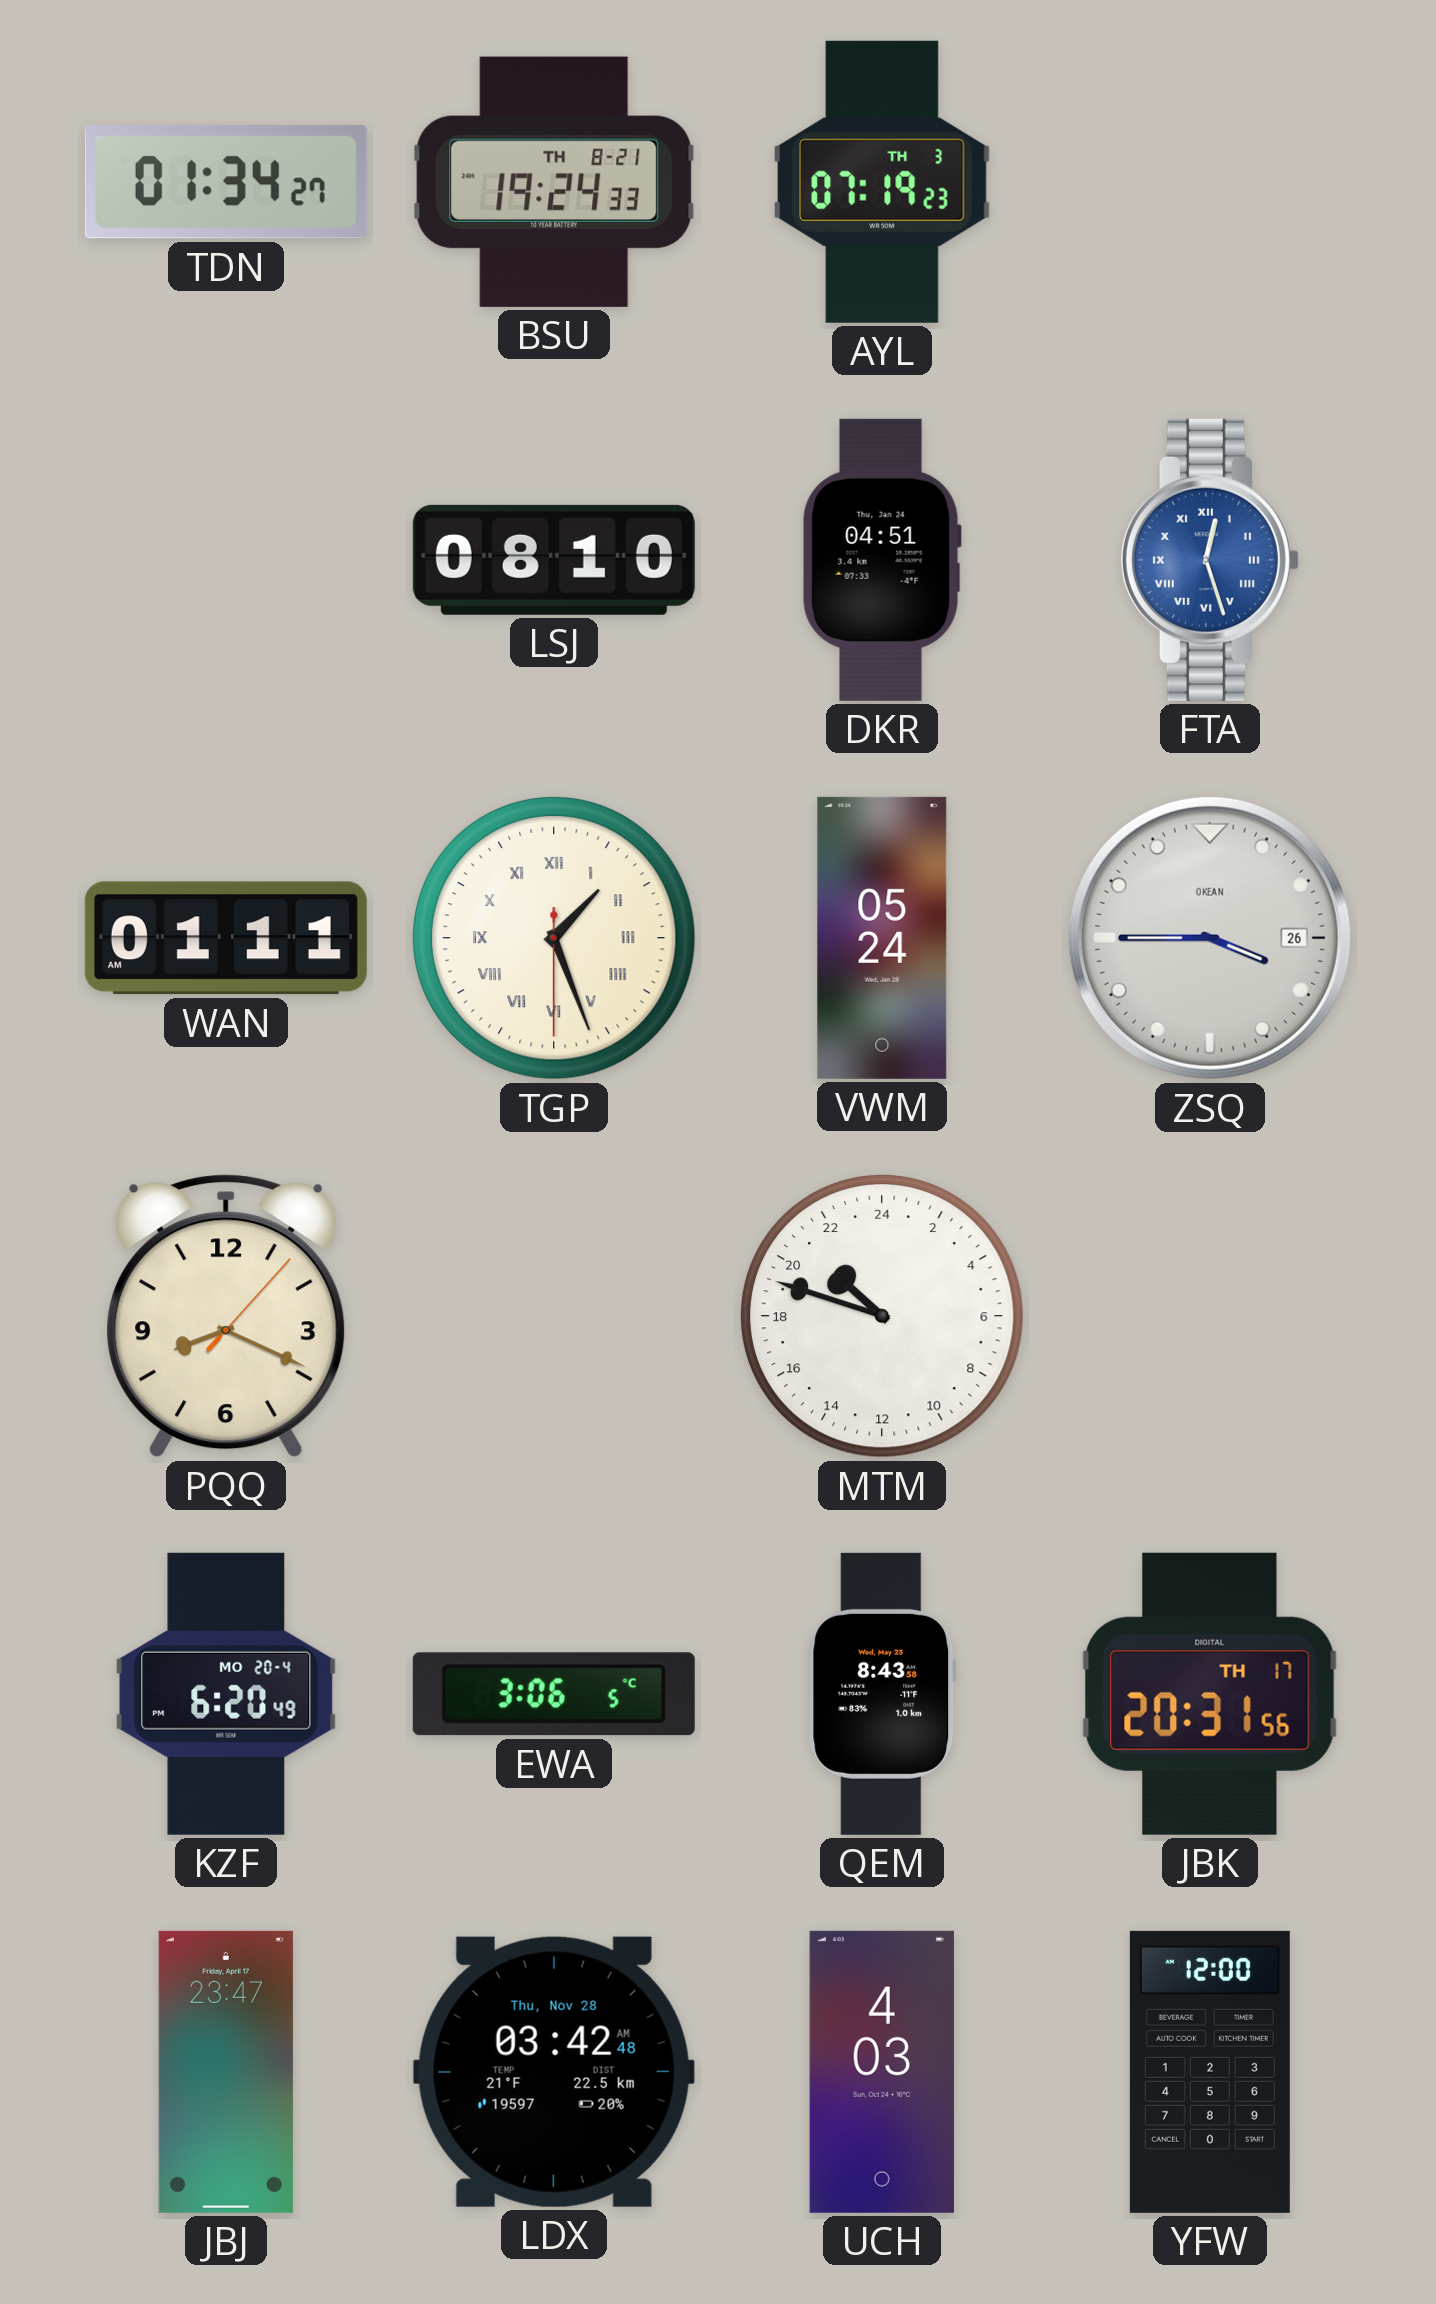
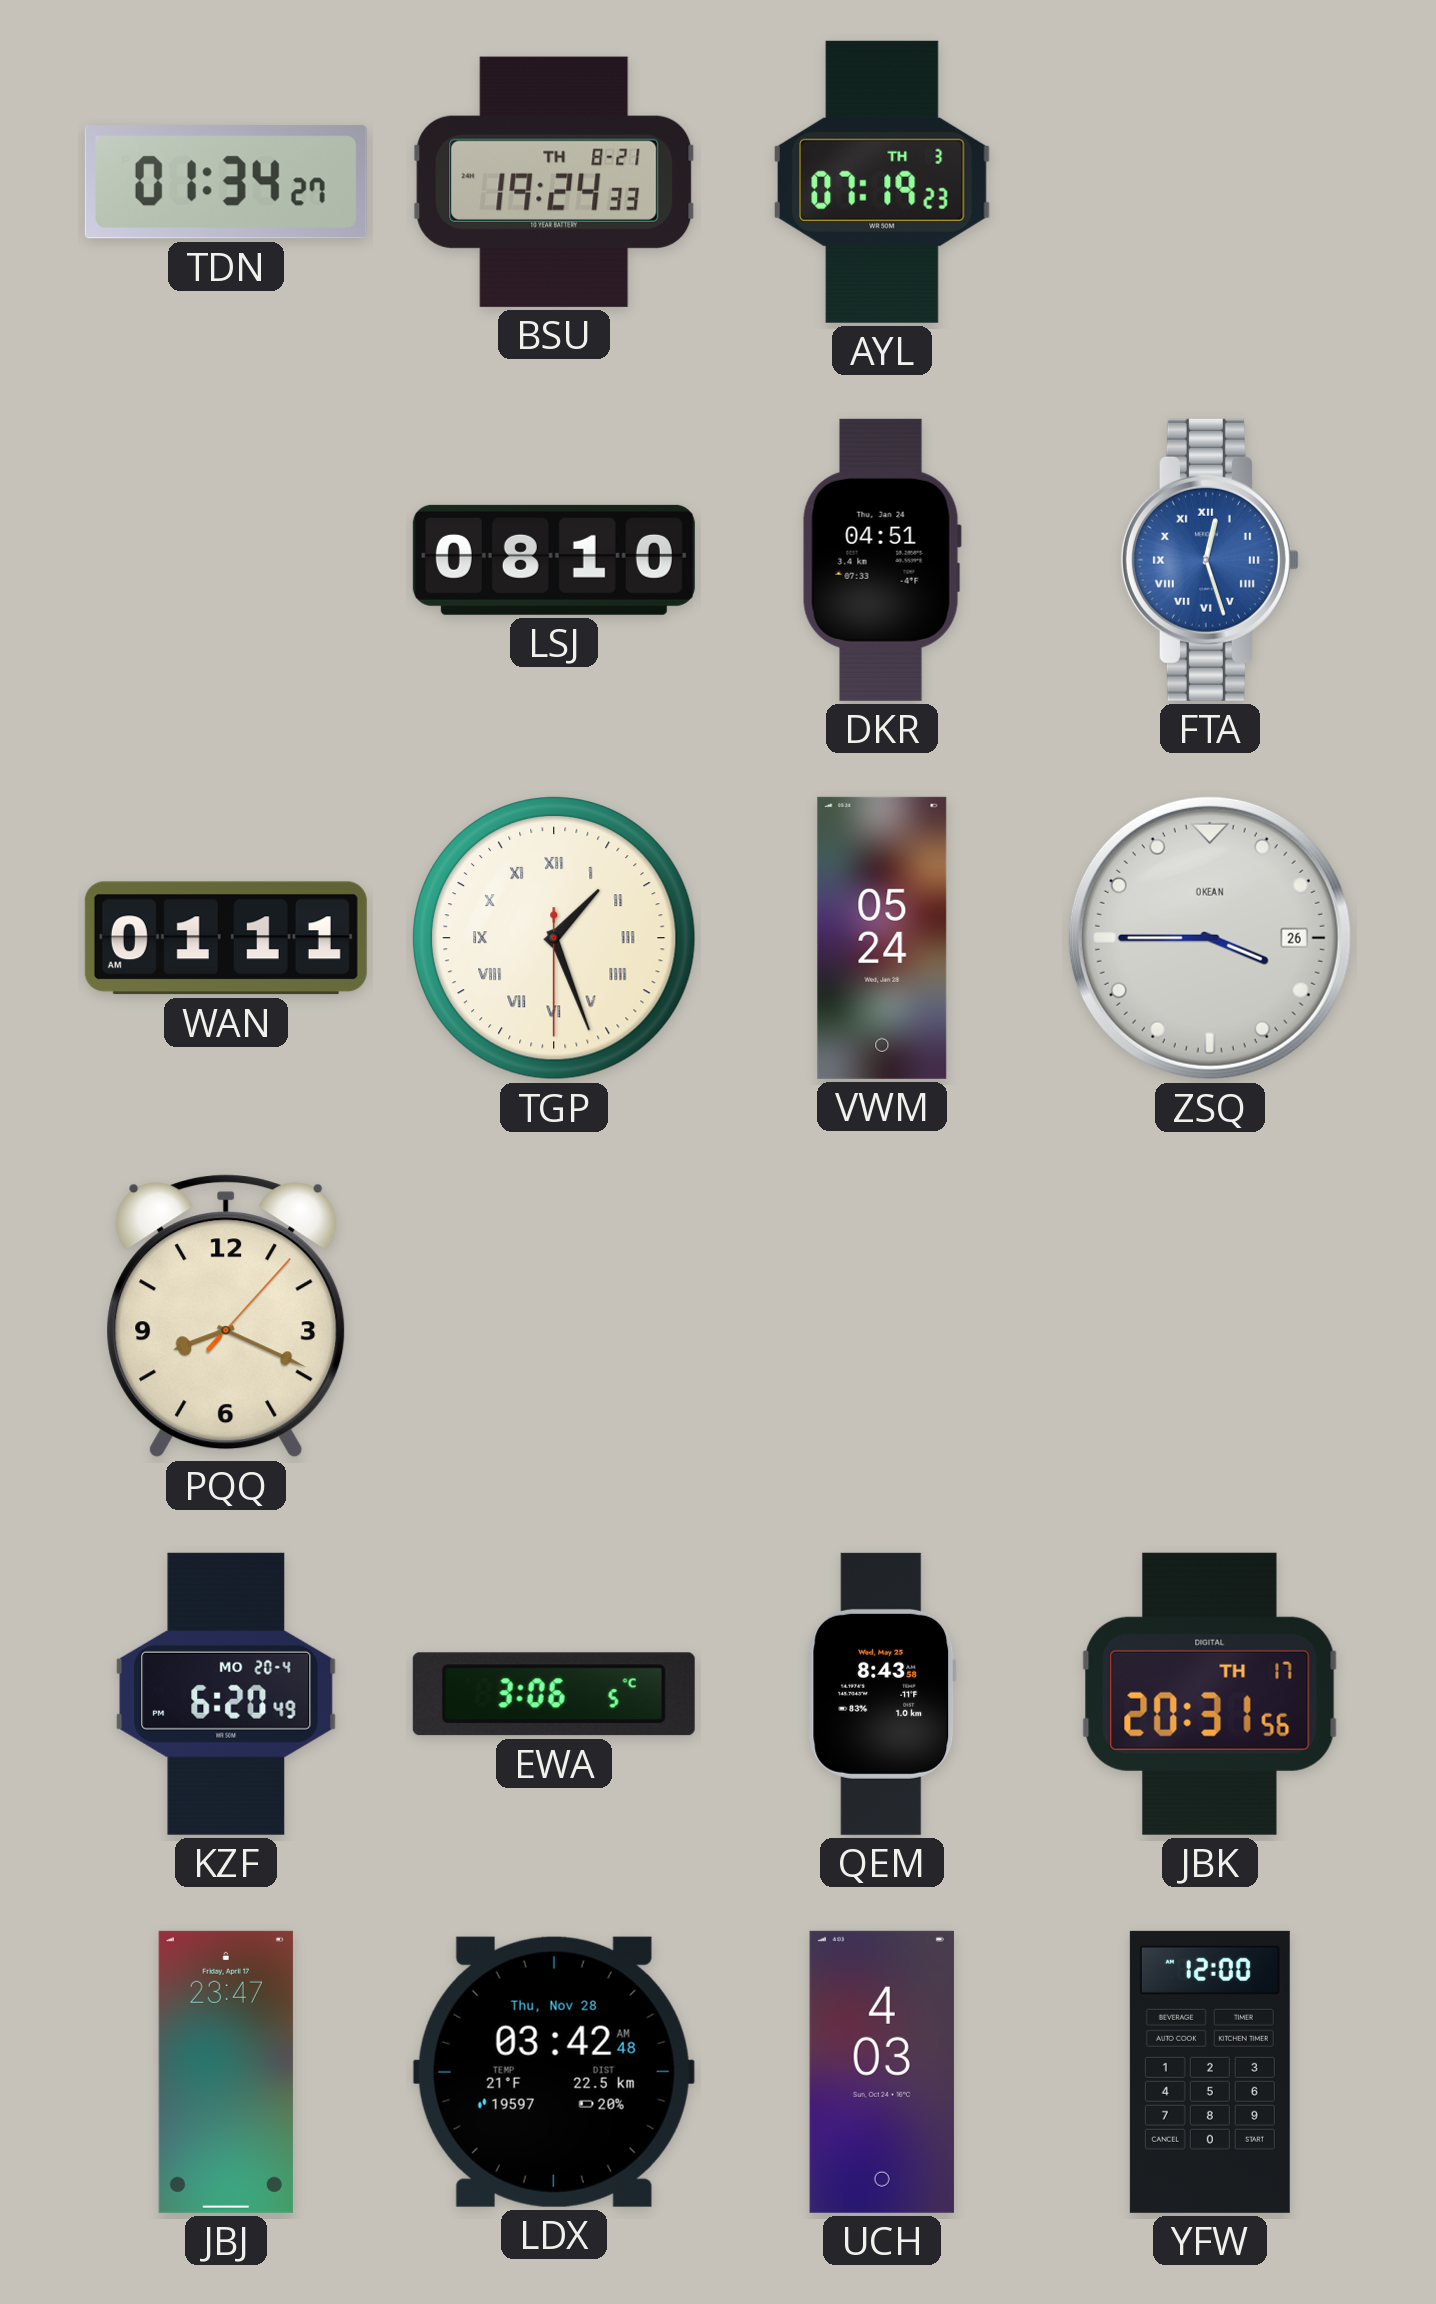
MTM: 20:48 -> none (882, 1316)
